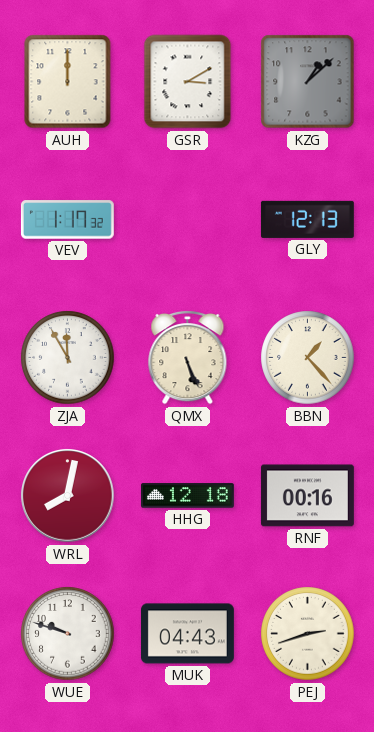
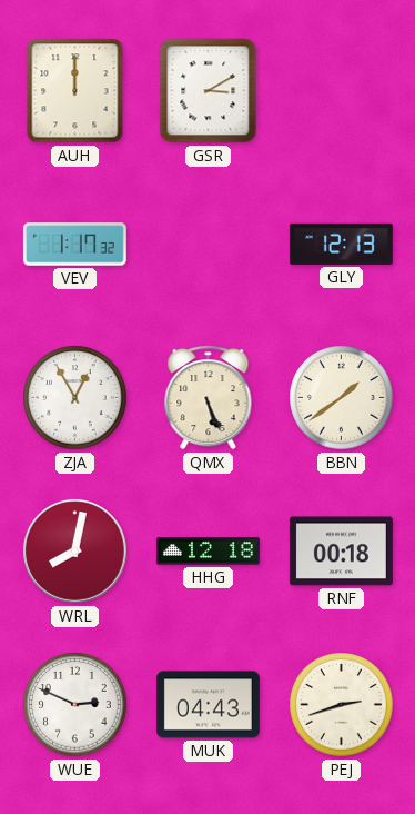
KZG: 1:08 -> none (308, 82)
ZJA: 11:55 -> 12:55 (75, 398)
BBN: 1:23 -> 1:39 (342, 398)
RNF: 00:16 -> 00:18 (341, 552)
WUE: 9:48 -> 2:49 (75, 705)
